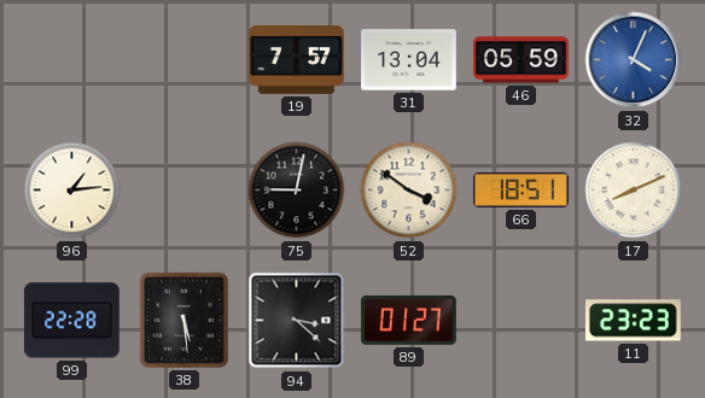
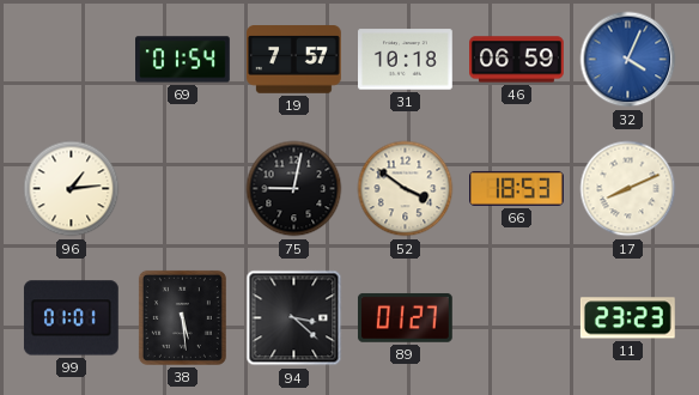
69: none -> 01:54 (183, 60)
31: 13:04 -> 10:18 (406, 60)
46: 05:59 -> 06:59 (517, 60)
66: 18:51 -> 18:53 (517, 188)
99: 22:28 -> 01:01 (71, 318)
